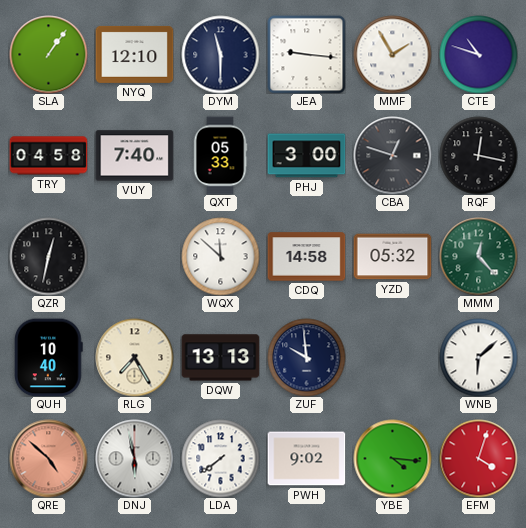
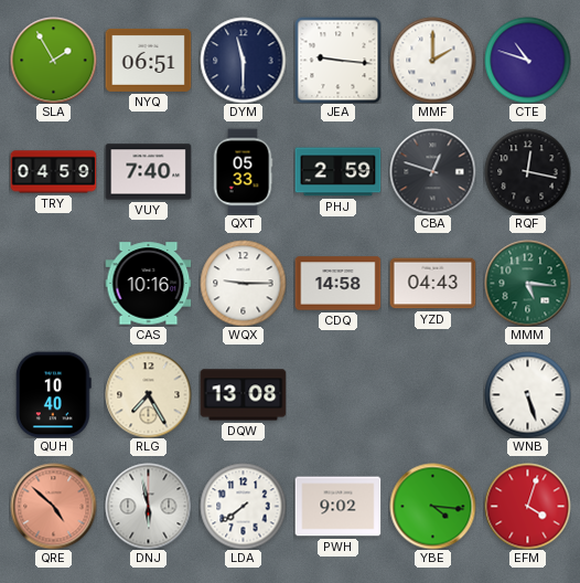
SLA: 1:06 -> 1:55 (53, 60)
NYQ: 12:10 -> 06:51 (148, 60)
MMF: 1:55 -> 2:00 (432, 60)
TRY: 04:58 -> 04:59 (53, 172)
PHJ: 3:00 -> 2:59 (337, 172)
QZR: 12:32 -> none (48, 256)
CAS: none -> 10:16 (148, 284)
WQX: 11:52 -> 9:15 (243, 283)
YZD: 05:32 -> 04:43 (432, 284)
MMM: 12:23 -> 5:16 (527, 283)
DQW: 13:13 -> 13:08 (243, 395)
ZUF: 9:59 -> none (306, 357)
WNB: 6:08 -> 5:27 (527, 394)
